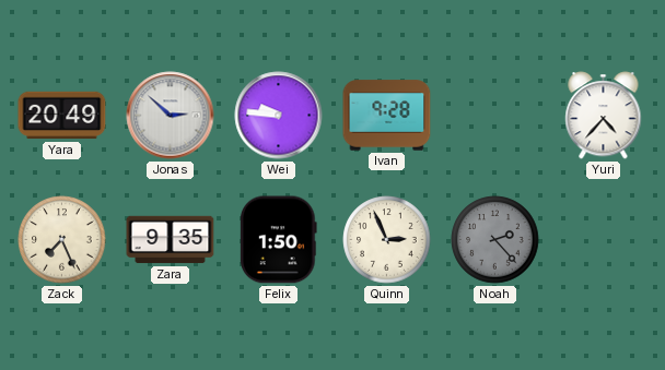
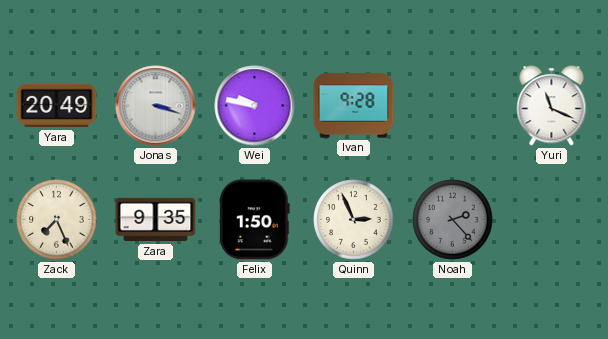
Jonas: 2:52 -> 3:18 (156, 106)
Wei: 9:46 -> 9:47 (255, 106)
Yuri: 4:37 -> 11:19 (552, 106)
